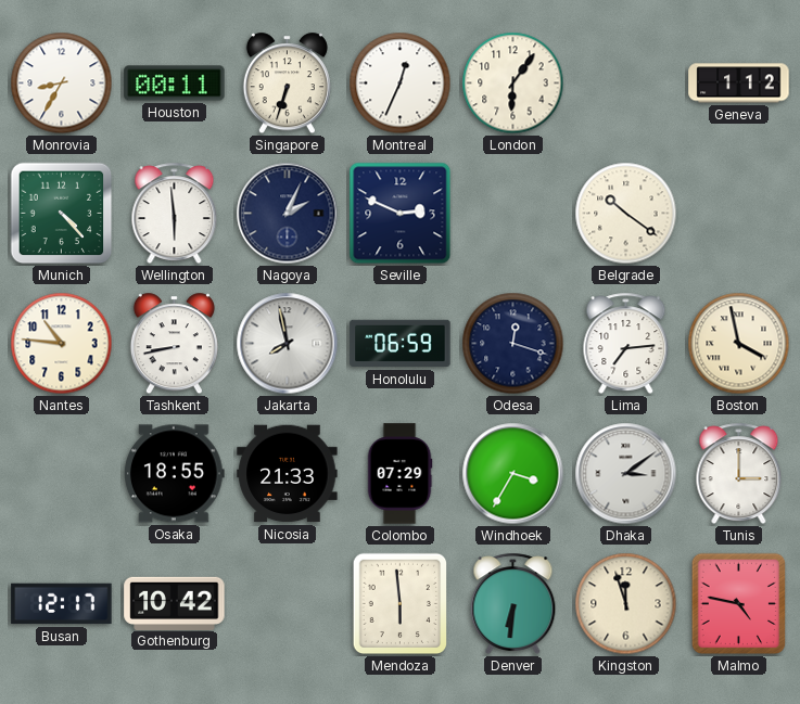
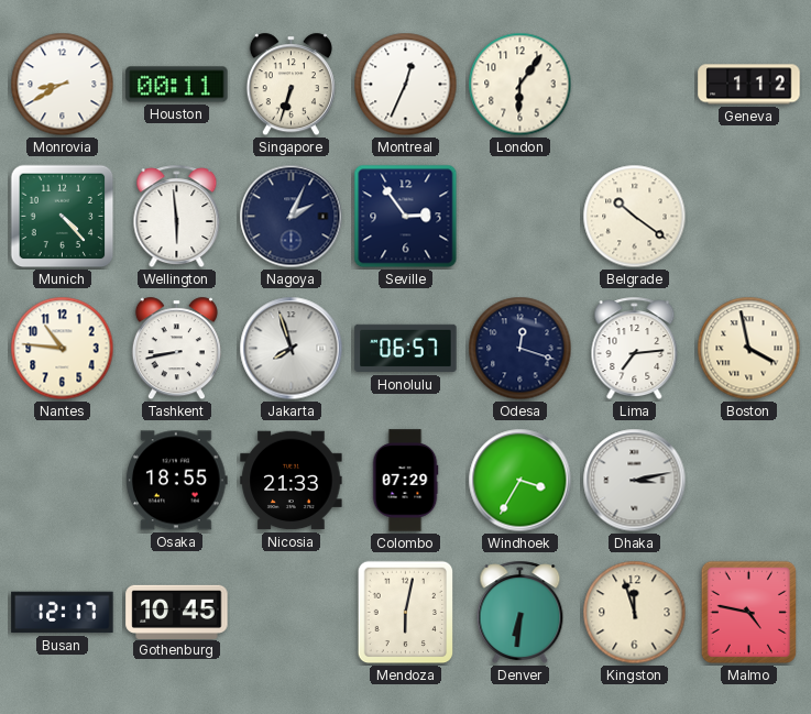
Monrovia: 8:35 -> 8:40 (63, 85)
Seville: 2:49 -> 2:54 (406, 217)
Jakarta: 7:58 -> 7:57 (292, 349)
Honolulu: 06:59 -> 06:57 (406, 349)
Dhaka: 3:09 -> 3:13 (635, 481)
Tunis: 3:00 -> none (739, 474)
Gothenburg: 10:42 -> 10:45 (177, 612)
Mendoza: 5:59 -> 6:02 (406, 613)
